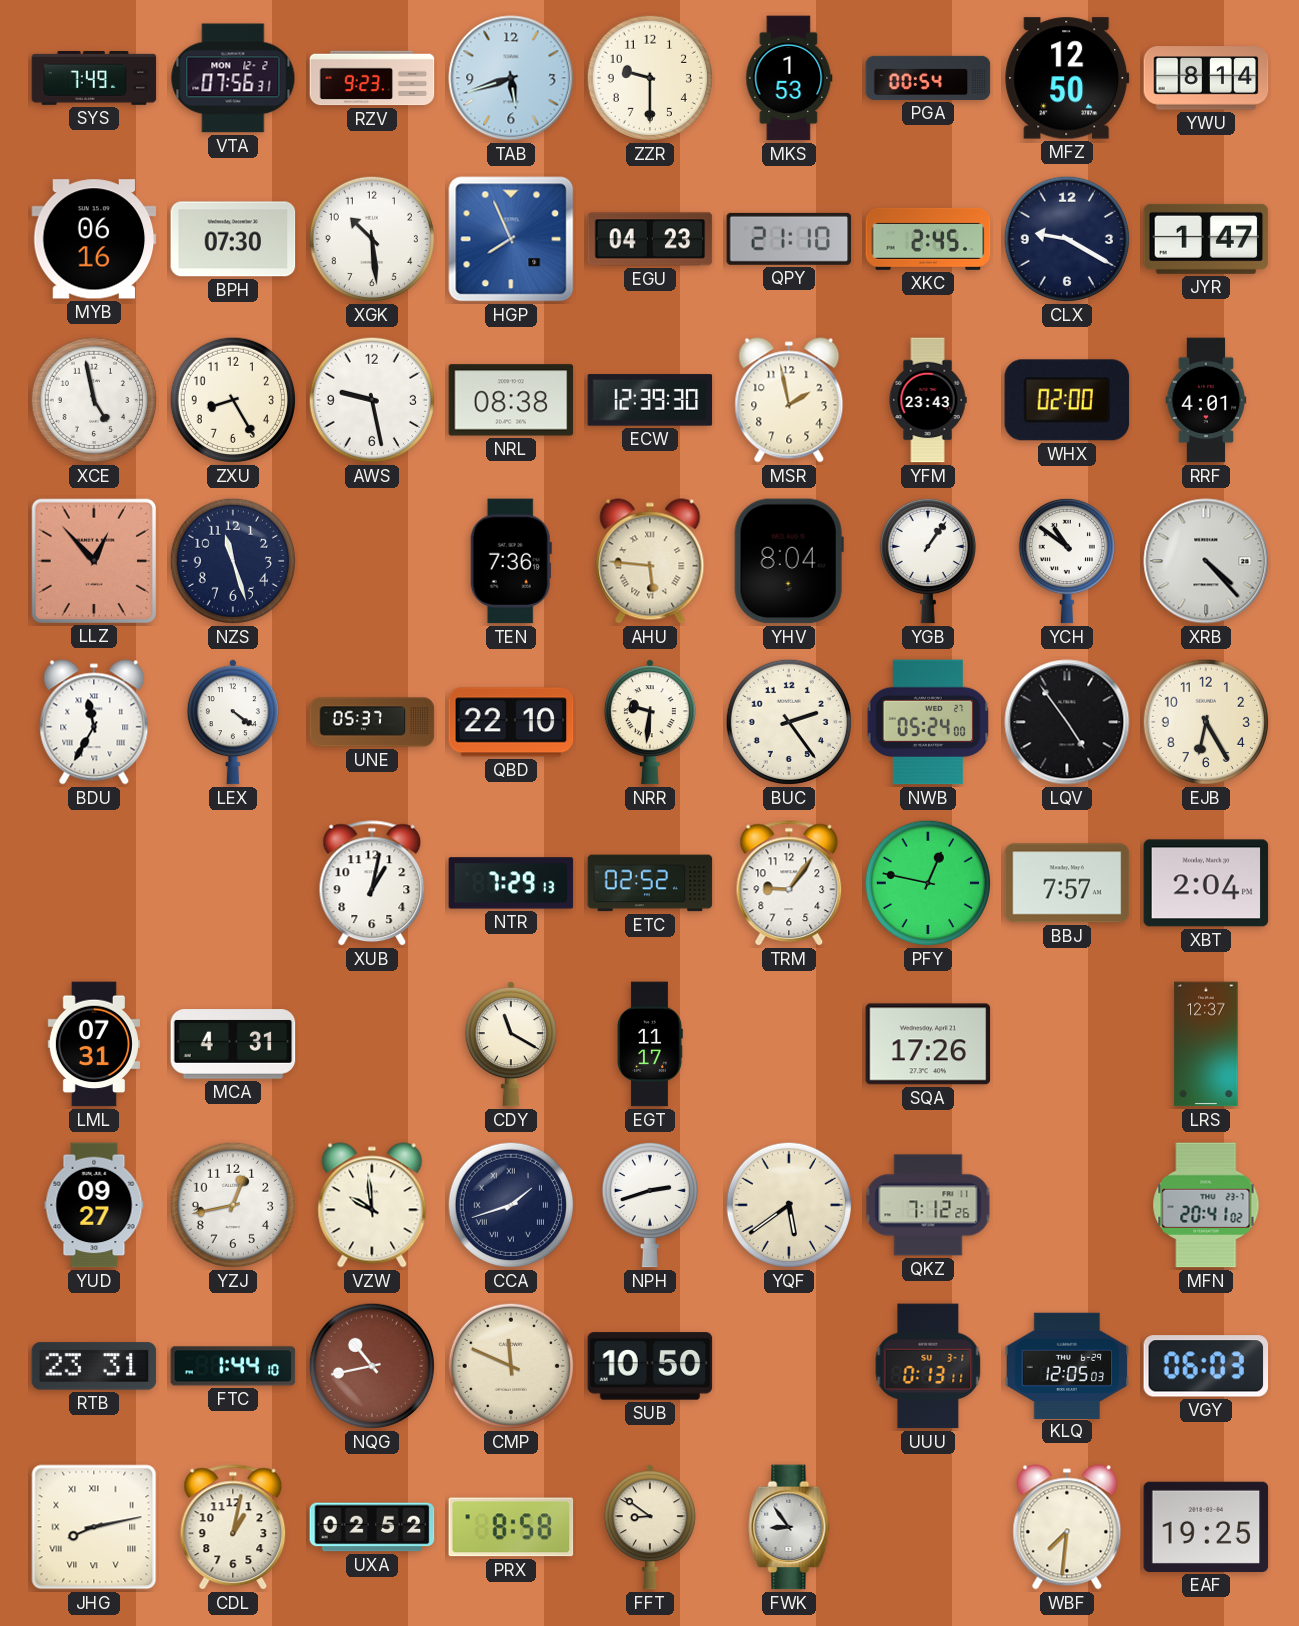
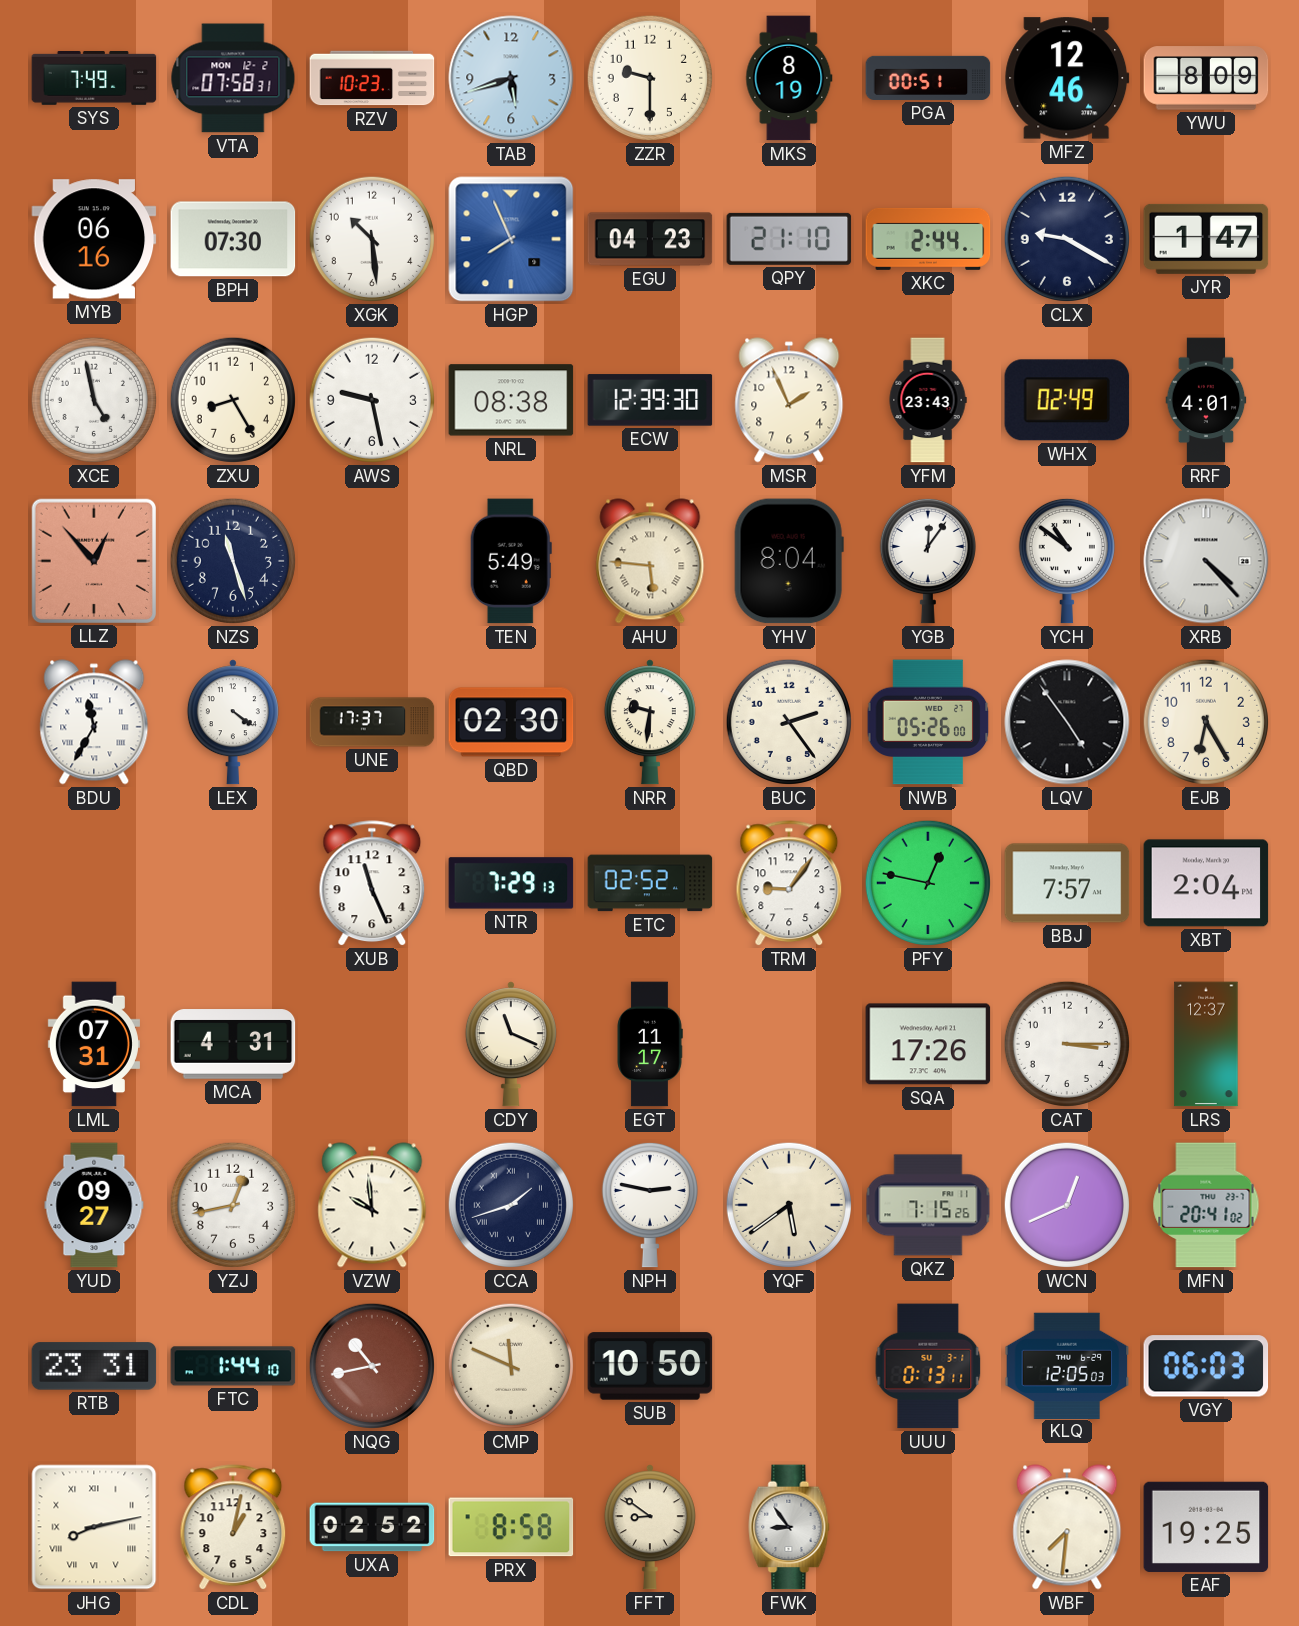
VTA: 07:56 -> 07:58 (233, 78)
RZV: 9:23 -> 10:23 (372, 78)
MKS: 1:53 -> 8:19 (789, 78)
PGA: 00:54 -> 00:51 (928, 78)
MFZ: 12:50 -> 12:46 (1067, 78)
YWU: 8:14 -> 8:09 (1206, 78)
XKC: 2:45 -> 2:44 (928, 239)
MSR: 1:58 -> 1:56 (789, 400)
WHX: 02:00 -> 02:49 (1067, 400)
TEN: 7:36 -> 5:49 (511, 561)
YGB: 1:06 -> 12:06 (928, 561)
UNE: 05:37 -> 17:37 (372, 722)
QBD: 22:10 -> 02:30 (511, 722)
NWB: 05:24 -> 05:26 (928, 722)
XUB: 1:02 -> 11:26 (372, 884)
CDY: 11:20 -> 11:19 (511, 1044)
CAT: none -> 3:15 (1067, 1044)
NPH: 2:42 -> 2:47 (650, 1205)
QKZ: 7:12 -> 7:15 (928, 1205)
WCN: none -> 12:41 (1067, 1205)
